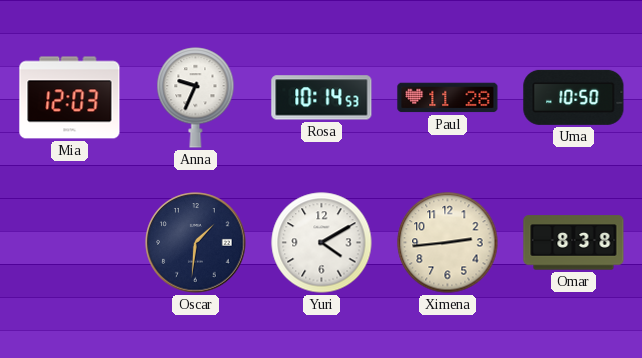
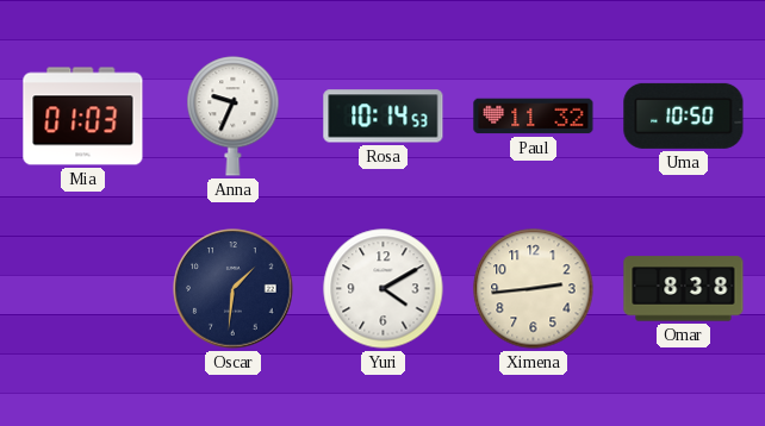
Mia: 12:03 -> 01:03 (83, 117)
Paul: 11:28 -> 11:32 (534, 117)
